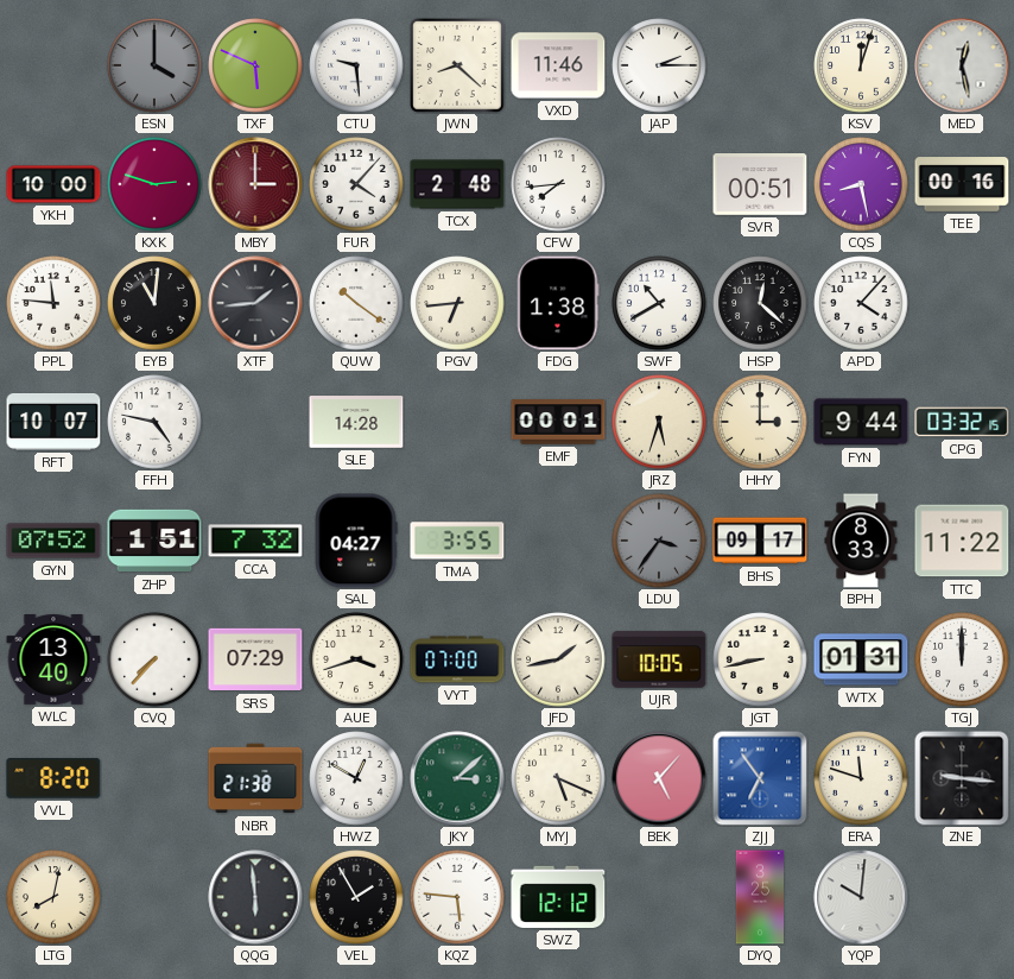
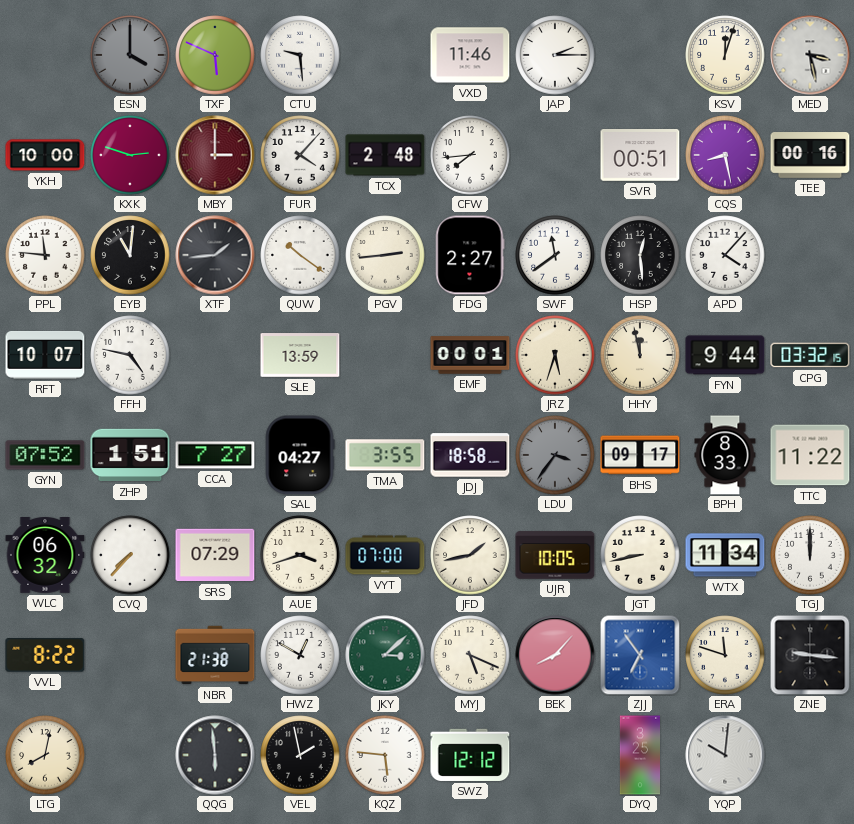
JWN: 8:22 -> none (457, 65)
MED: 12:28 -> 3:28 (810, 55)
PGV: 6:44 -> 2:44 (385, 255)
FDG: 1:38 -> 2:27 (470, 255)
SWF: 10:40 -> 11:39 (555, 255)
HSP: 12:22 -> 12:29 (640, 255)
SLE: 14:28 -> 13:59 (300, 355)
HHY: 3:00 -> 11:58 (640, 355)
CCA: 7:32 -> 7:27 (215, 455)
JDJ: none -> 18:58 (470, 455)
WLC: 13:40 -> 06:32 (45, 556)
WTX: 01:31 -> 11:34 (725, 555)
VVL: 8:20 -> 8:22 (45, 655)
BEK: 5:07 -> 8:07 (555, 655)
VEL: 1:55 -> 1:58 (300, 755)
